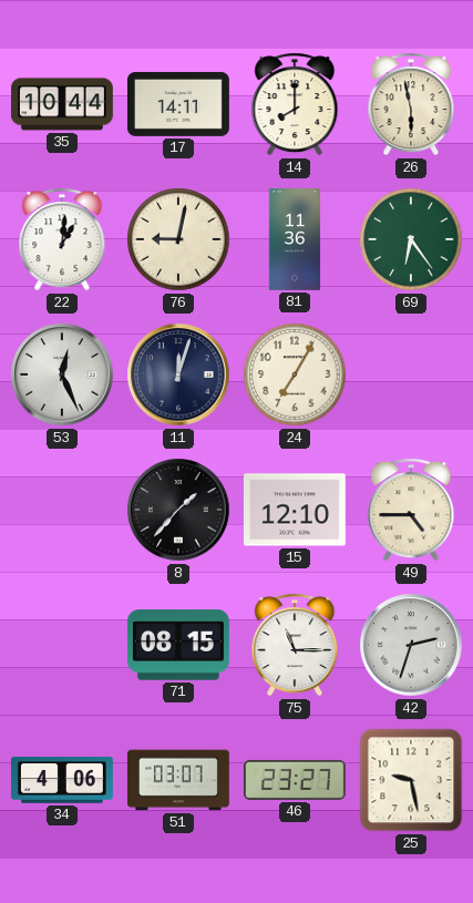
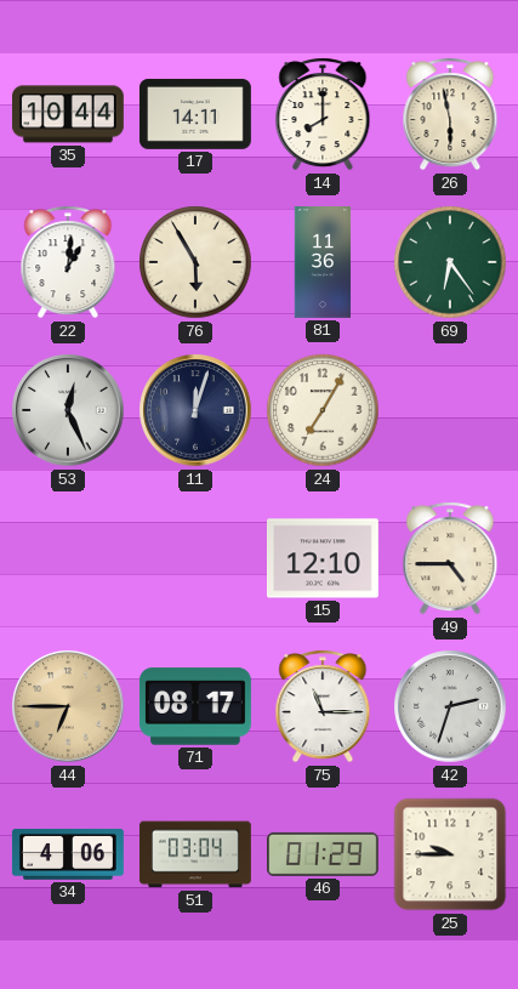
76: 9:02 -> 5:55 (195, 262)
8: 1:37 -> none (178, 510)
44: none -> 6:45 (68, 706)
71: 08:15 -> 08:17 (195, 706)
51: 03:07 -> 03:04 (195, 854)
46: 23:27 -> 01:29 (323, 854)
25: 9:28 -> 9:45 (450, 854)
